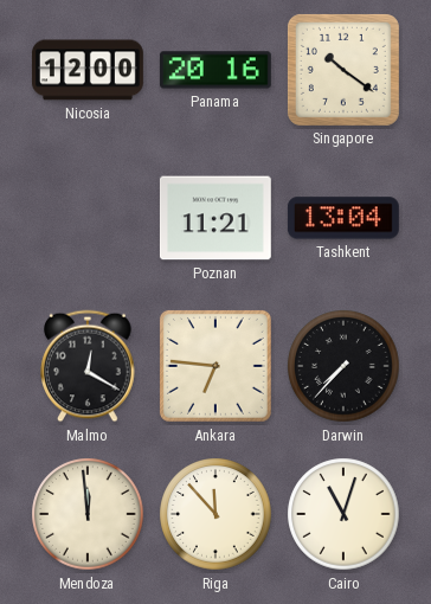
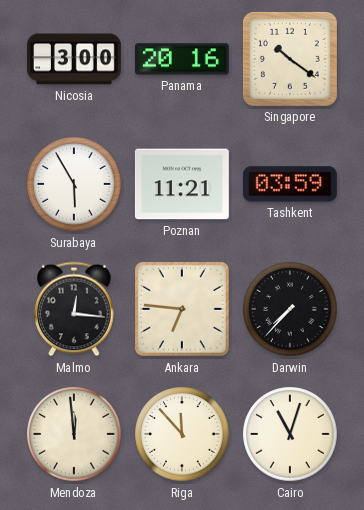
Nicosia: 12:00 -> 3:00 (74, 59)
Surabaya: none -> 5:55 (74, 184)
Tashkent: 13:04 -> 03:59 (290, 184)
Malmo: 12:20 -> 12:16 (74, 309)
